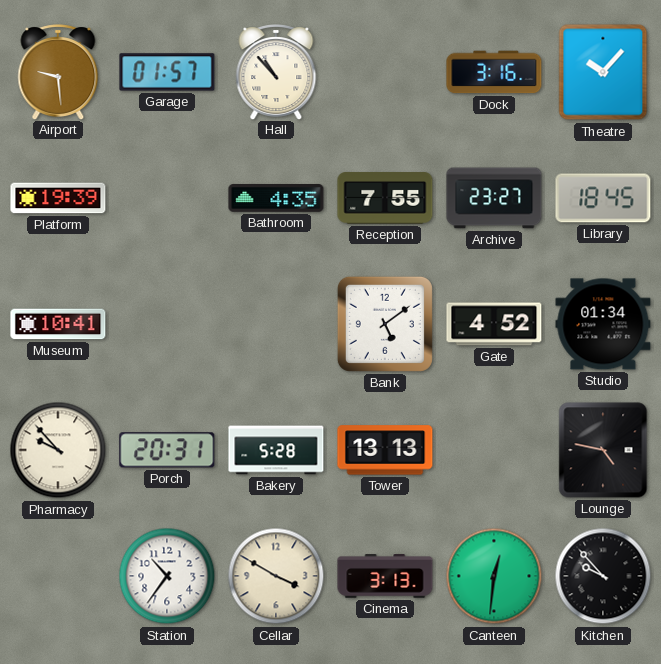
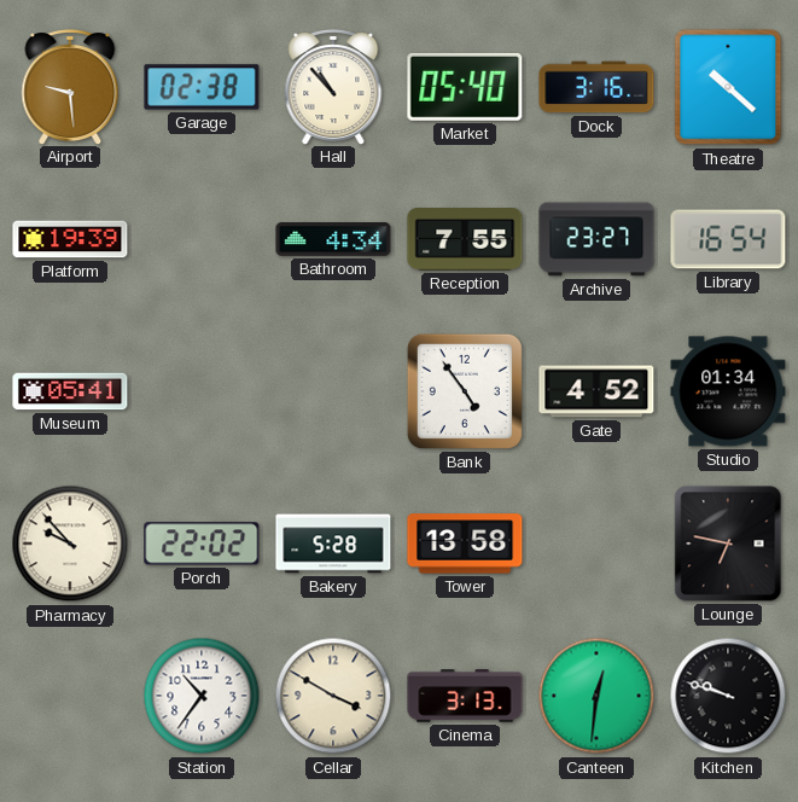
Garage: 01:57 -> 02:38 (202, 87)
Market: none -> 05:40 (465, 87)
Theatre: 10:07 -> 10:22 (728, 87)
Bathroom: 4:35 -> 4:34 (333, 240)
Library: 18:45 -> 16:54 (728, 239)
Museum: 10:41 -> 05:41 (70, 391)
Bank: 5:09 -> 4:54 (465, 391)
Porch: 20:31 -> 22:02 (202, 544)
Tower: 13:13 -> 13:58 (465, 544)
Lounge: 4:47 -> 6:47 (728, 544)
Kitchen: 9:53 -> 9:48 (728, 696)
